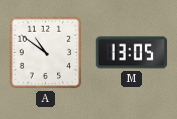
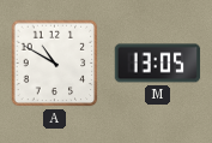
A: 10:51 -> 10:50 (55, 64)
